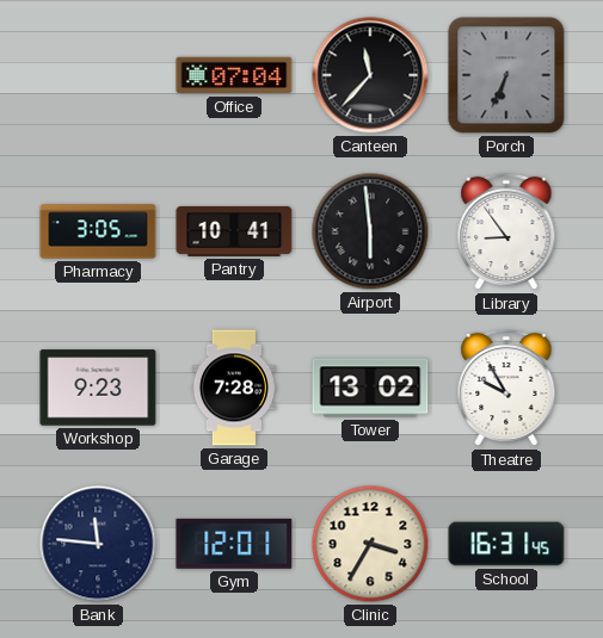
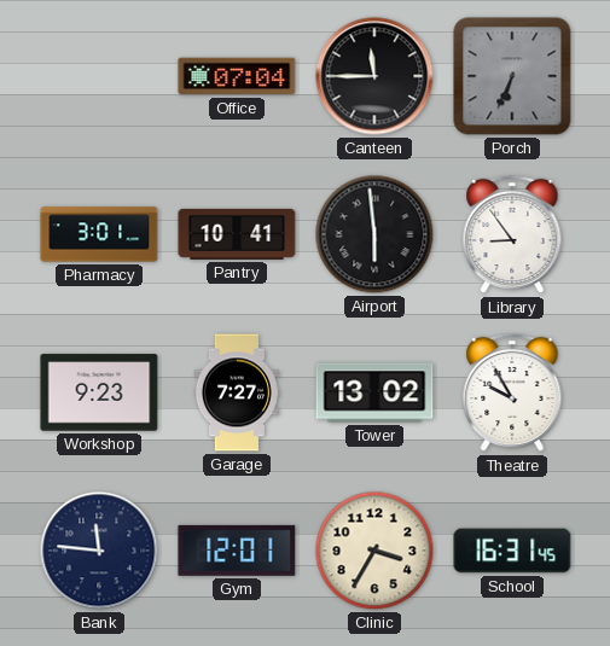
Canteen: 11:37 -> 11:45 (374, 76)
Pharmacy: 3:05 -> 3:01 (99, 234)
Garage: 7:28 -> 7:27 (237, 392)
